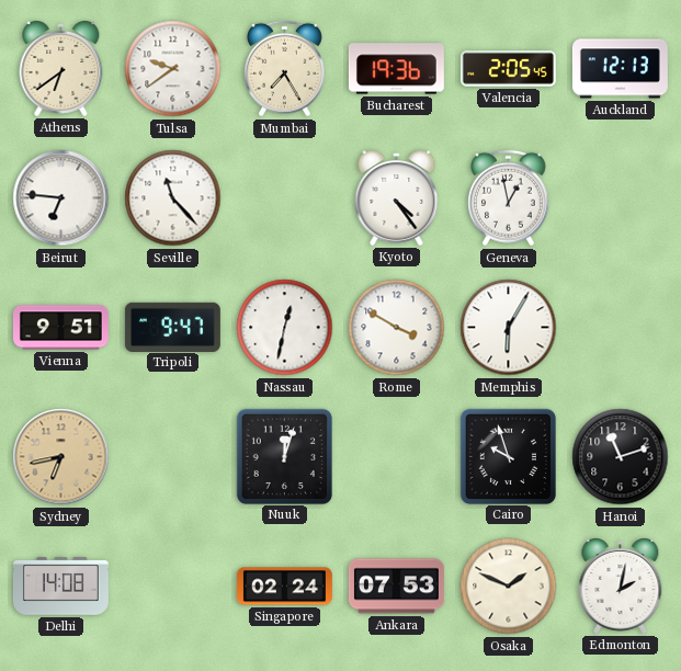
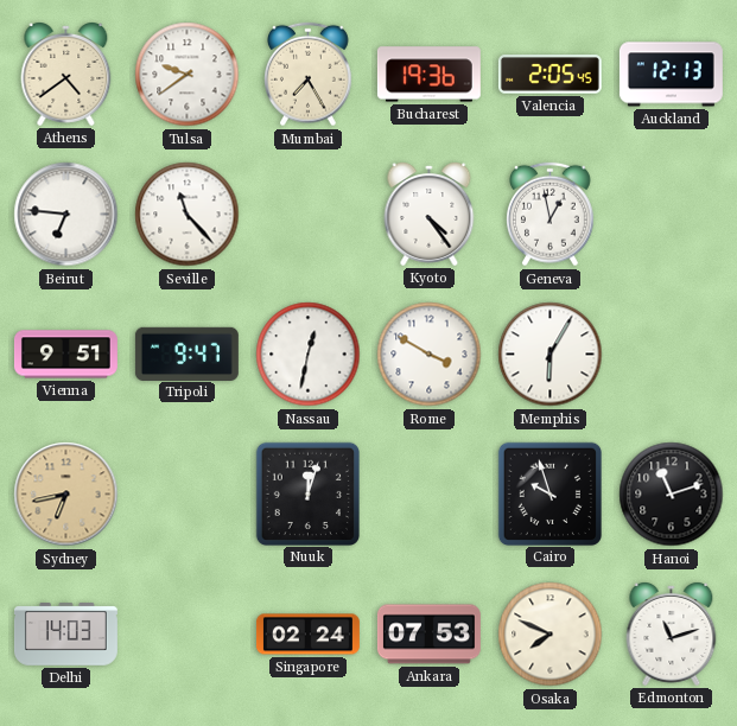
Athens: 6:39 -> 4:39 (66, 74)
Delhi: 14:08 -> 14:03 (65, 635)
Osaka: 1:49 -> 7:49 (551, 635)
Edmonton: 2:02 -> 11:12 (672, 633)
